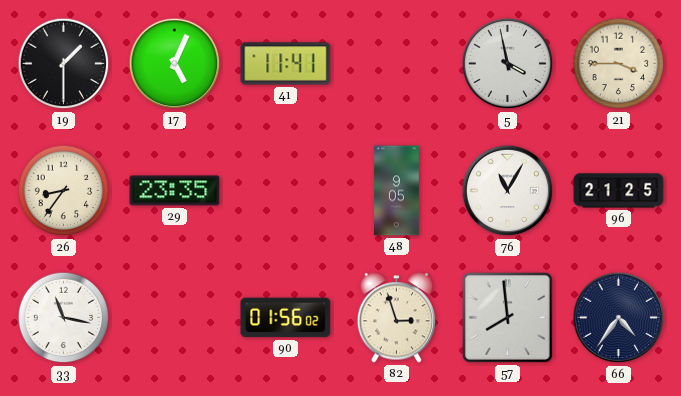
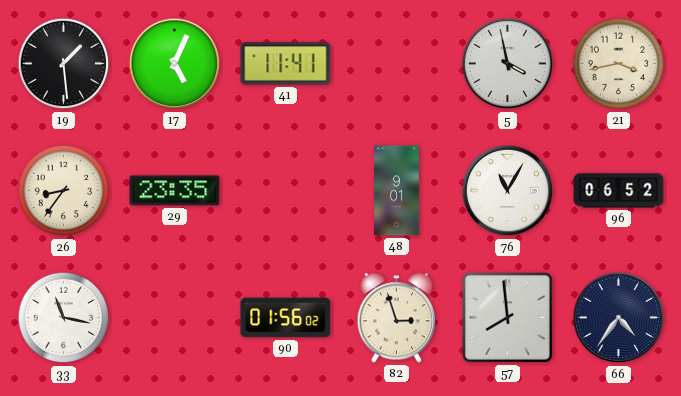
19: 1:30 -> 1:29 (64, 64)
21: 3:45 -> 3:43 (619, 64)
48: 9:05 -> 9:01 (397, 191)
96: 21:25 -> 06:52 (619, 191)
